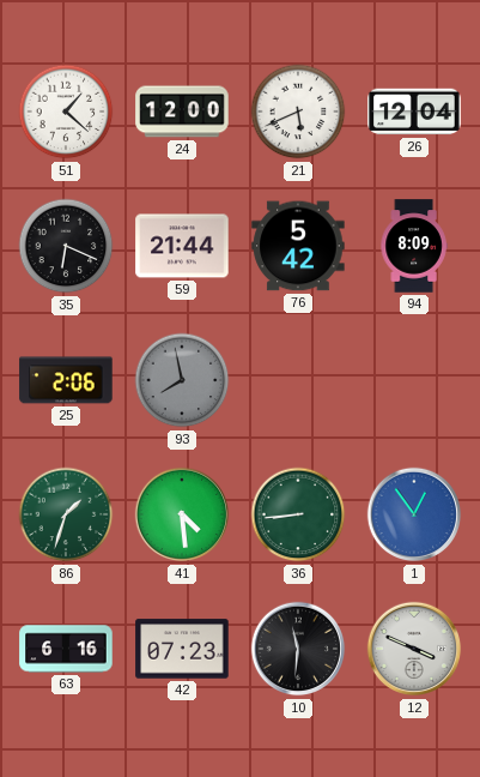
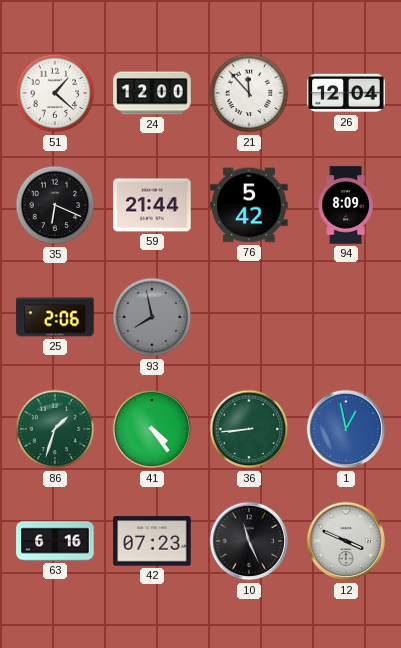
21: 5:41 -> 11:53 (249, 93)
41: 4:29 -> 4:24 (152, 429)
1: 12:54 -> 12:58 (346, 429)
10: 11:31 -> 11:26 (249, 541)
